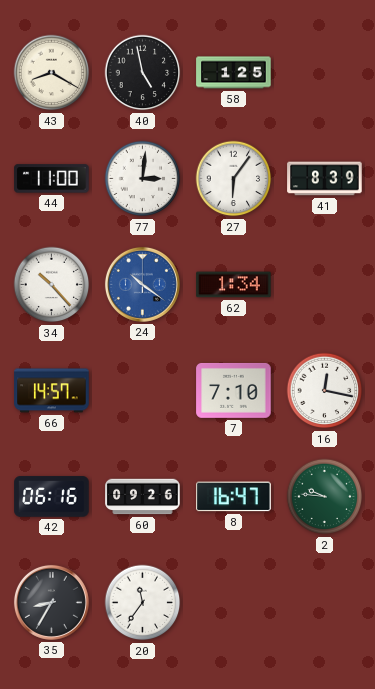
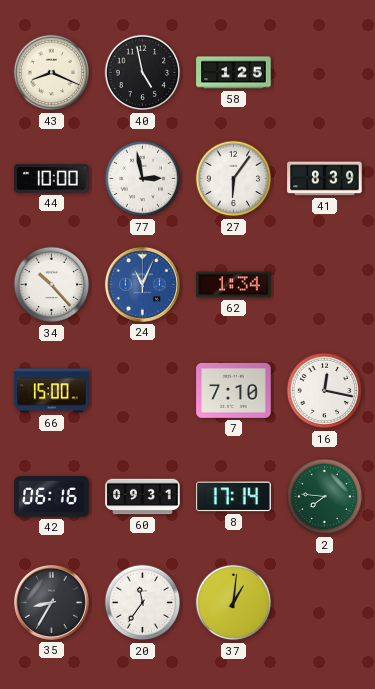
43: 8:20 -> 8:19 (52, 73)
44: 11:00 -> 10:00 (52, 179)
77: 3:01 -> 2:58 (143, 179)
24: 10:21 -> 11:04 (142, 284)
66: 14:57 -> 15:00 (52, 391)
60: 09:26 -> 09:31 (143, 497)
8: 16:47 -> 17:14 (234, 497)
2: 9:46 -> 7:46 (325, 497)
37: none -> 1:01 (234, 603)
